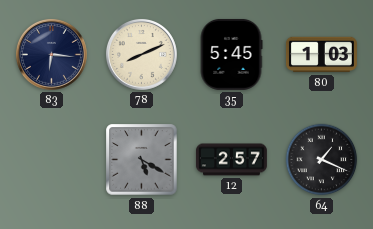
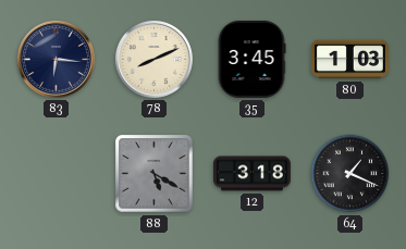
35: 5:45 -> 3:45 (251, 59)
12: 2:57 -> 3:18 (251, 174)
